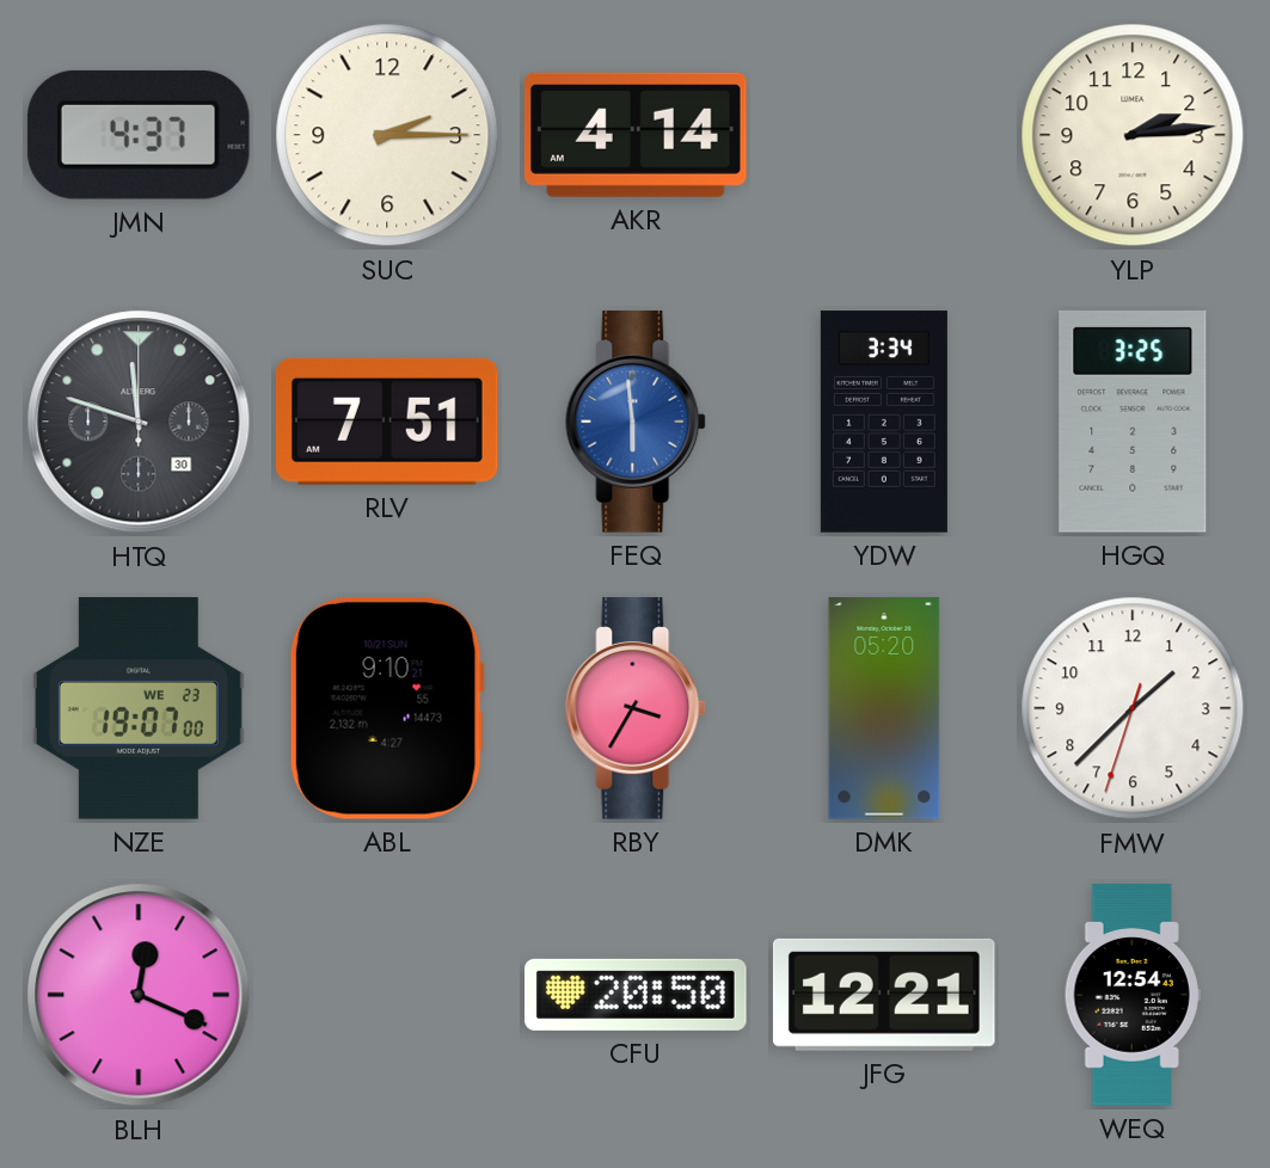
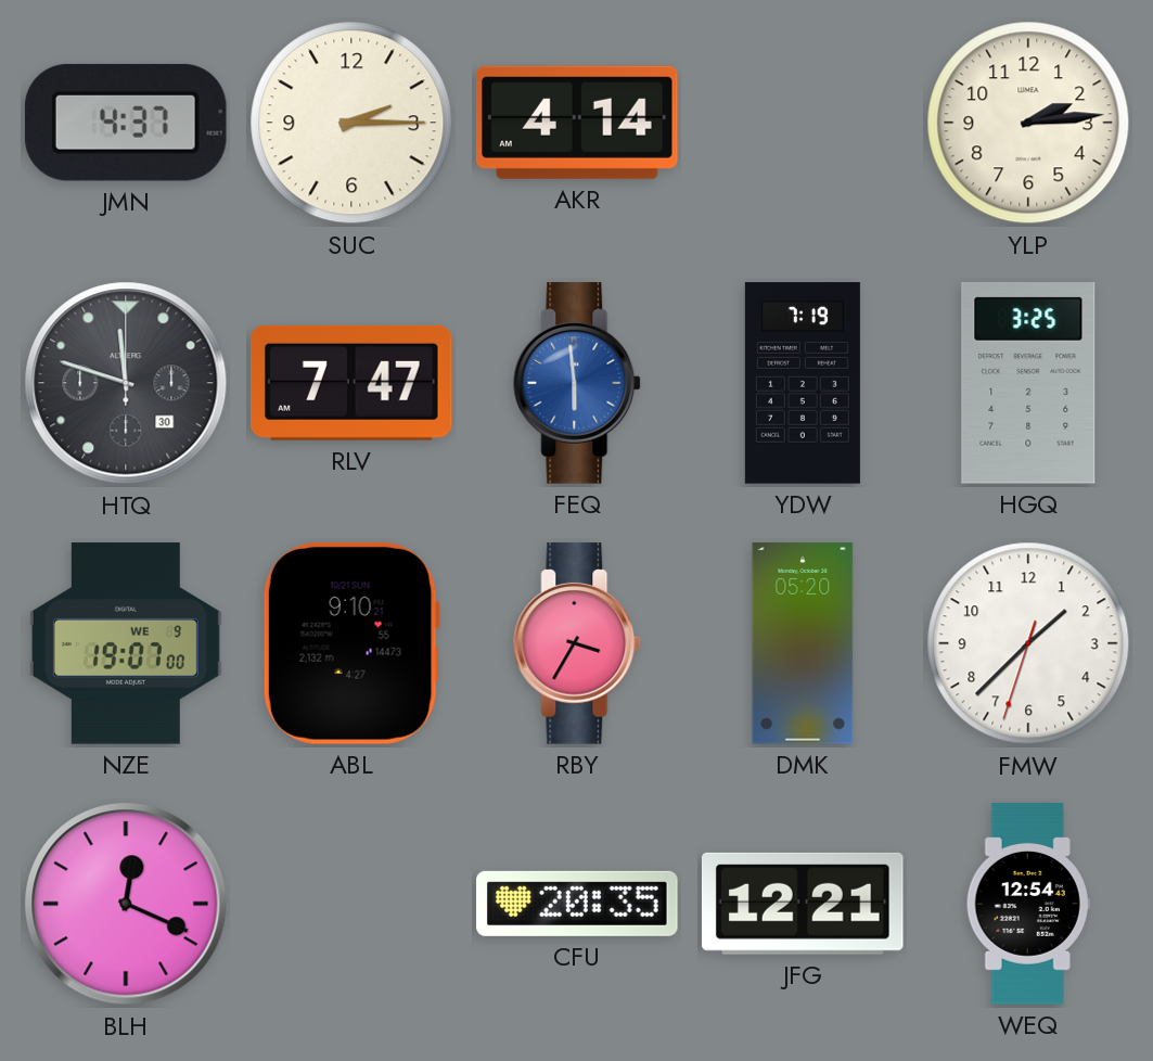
RLV: 7:51 -> 7:47 (351, 383)
YDW: 3:34 -> 7:19 (803, 383)
NZE date: WE 23 -> WE 9 (126, 643)
CFU: 20:50 -> 20:35 (577, 904)
